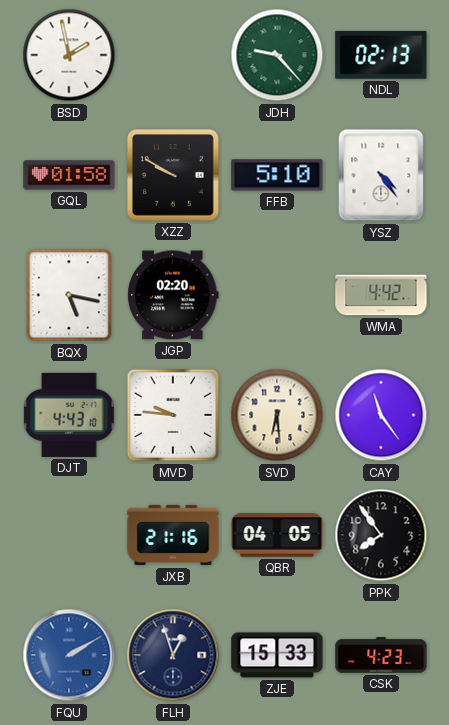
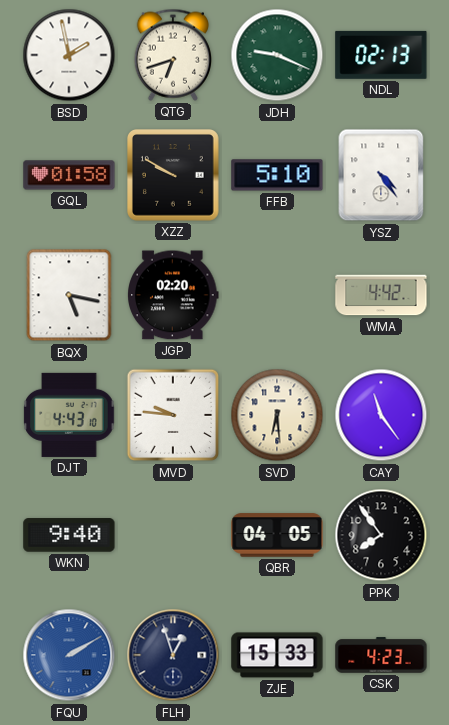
QTG: none -> 6:42 (172, 55)
JDH: 9:23 -> 9:19 (277, 55)
WKN: none -> 9:40 (69, 535)
JXB: 21:16 -> none (173, 535)
